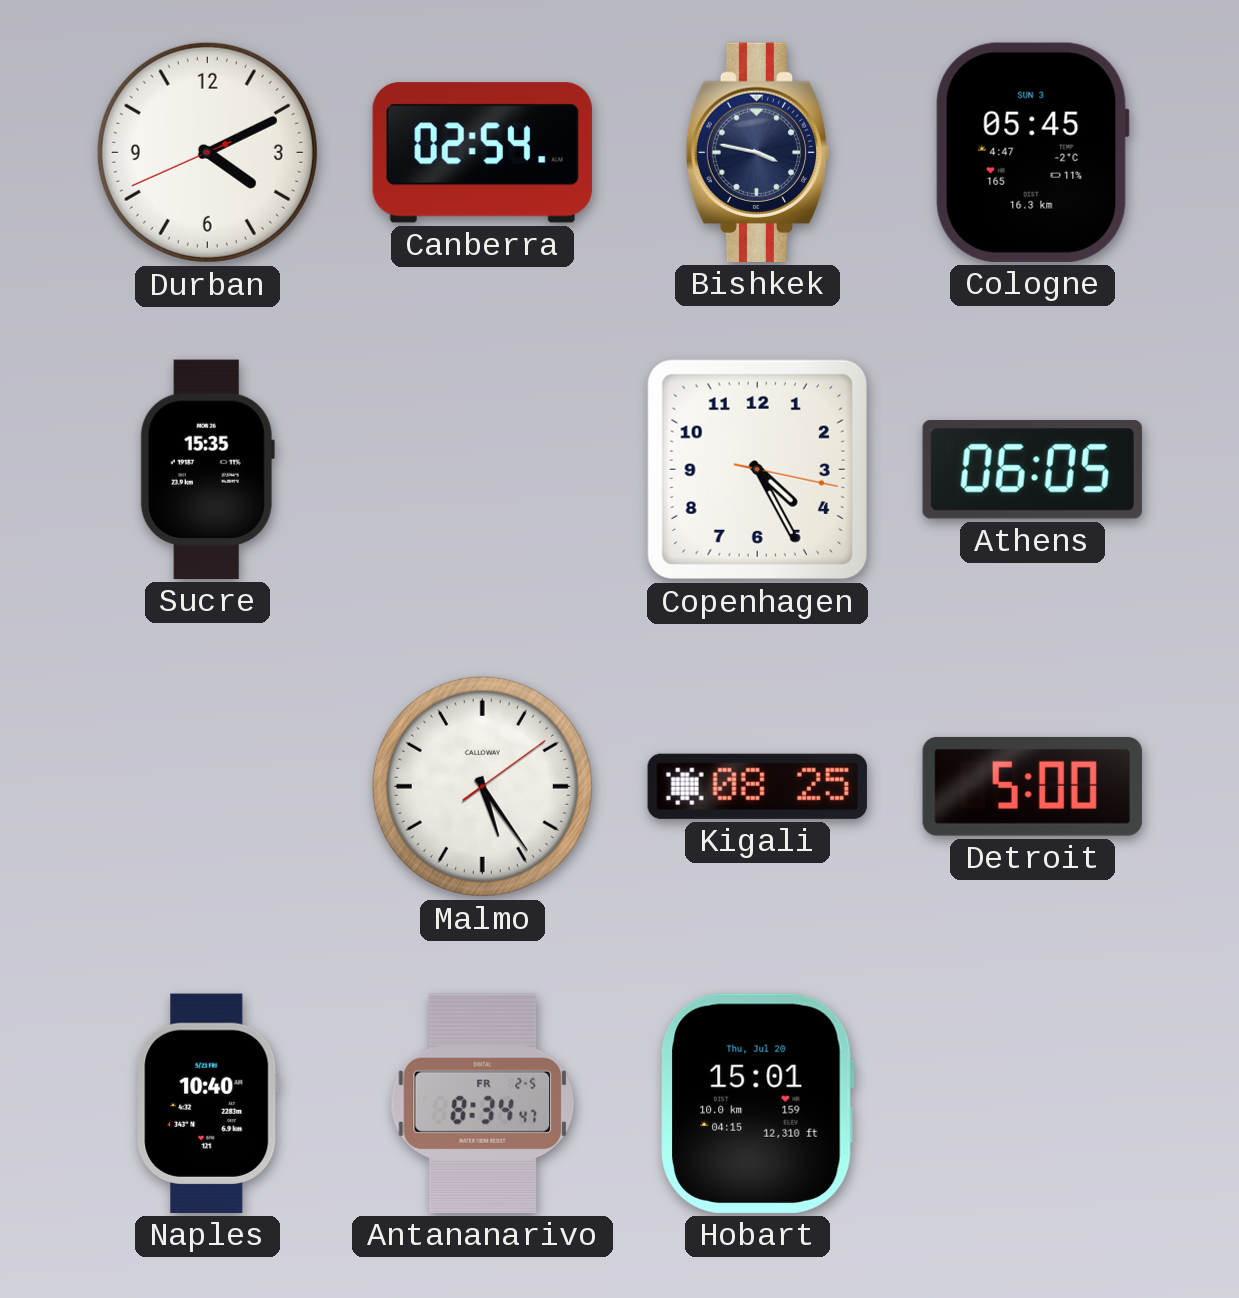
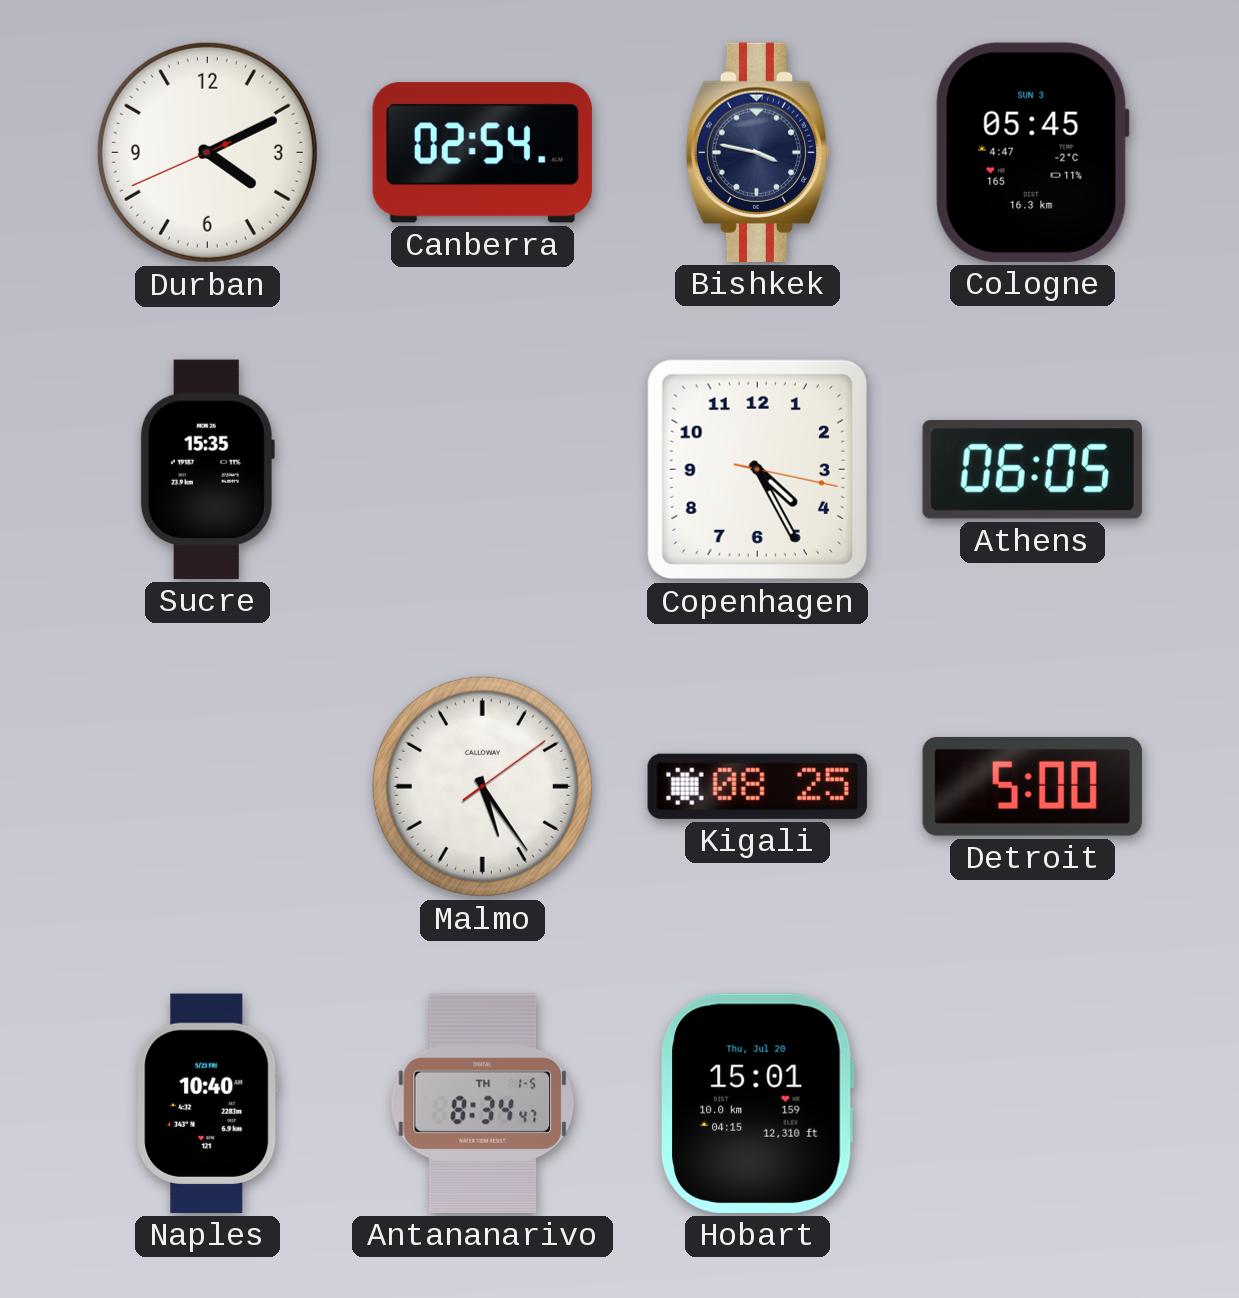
Antananarivo date: FR 2-5 -> TH 1-5 (483, 1103)
